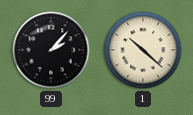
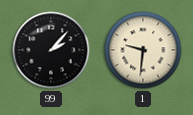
1: 10:22 -> 9:31 (143, 50)
